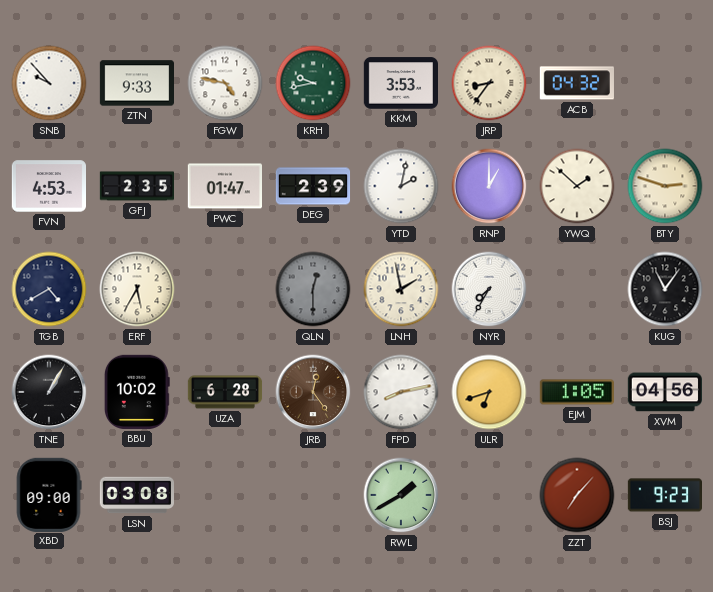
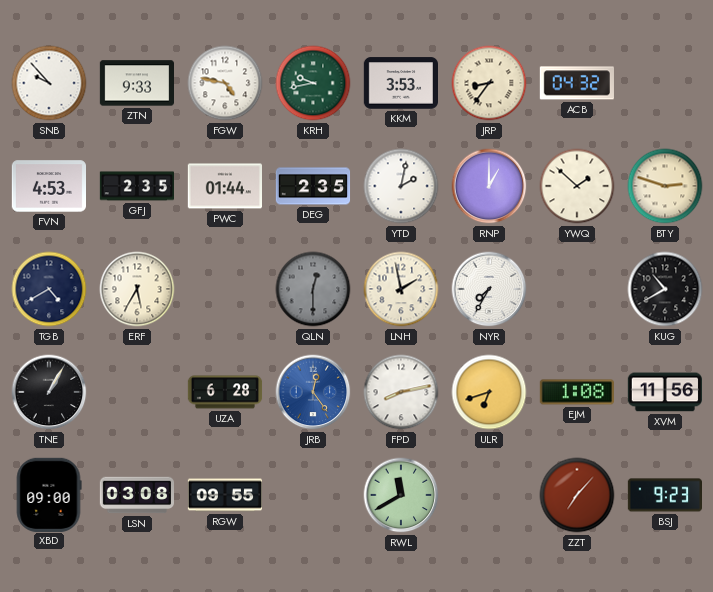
PWC: 01:47 -> 01:44 (224, 186)
DEG: 2:39 -> 2:35 (313, 186)
KUG: 11:06 -> 10:40 (665, 289)
BBU: 10:02 -> none (137, 392)
JRB dial: brown -> blue (313, 392)
EJM: 1:05 -> 1:08 (576, 392)
XVM: 04:56 -> 11:56 (665, 392)
RGW: none -> 09:55 (224, 495)
RWL: 1:40 -> 11:40 (401, 495)
